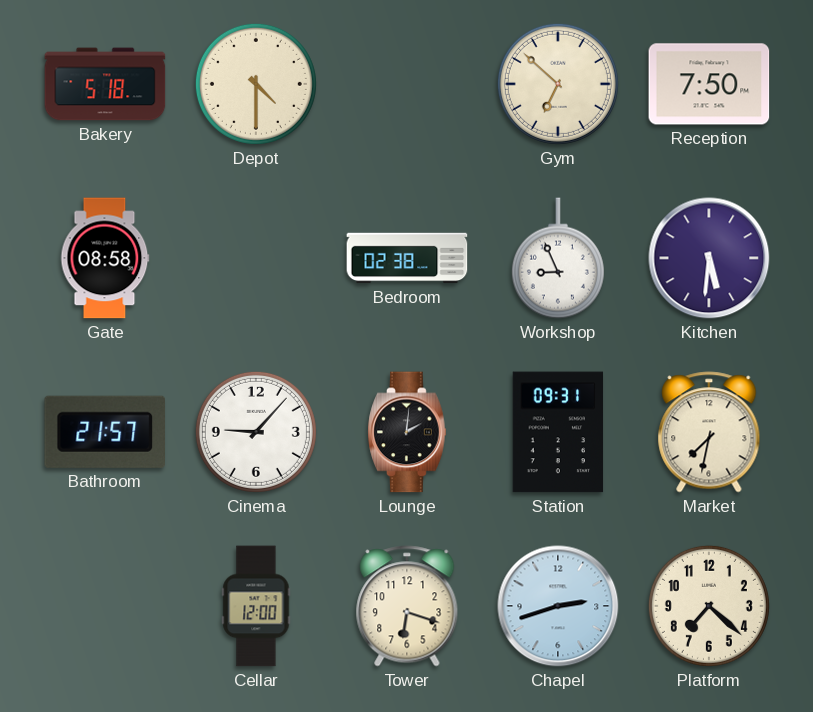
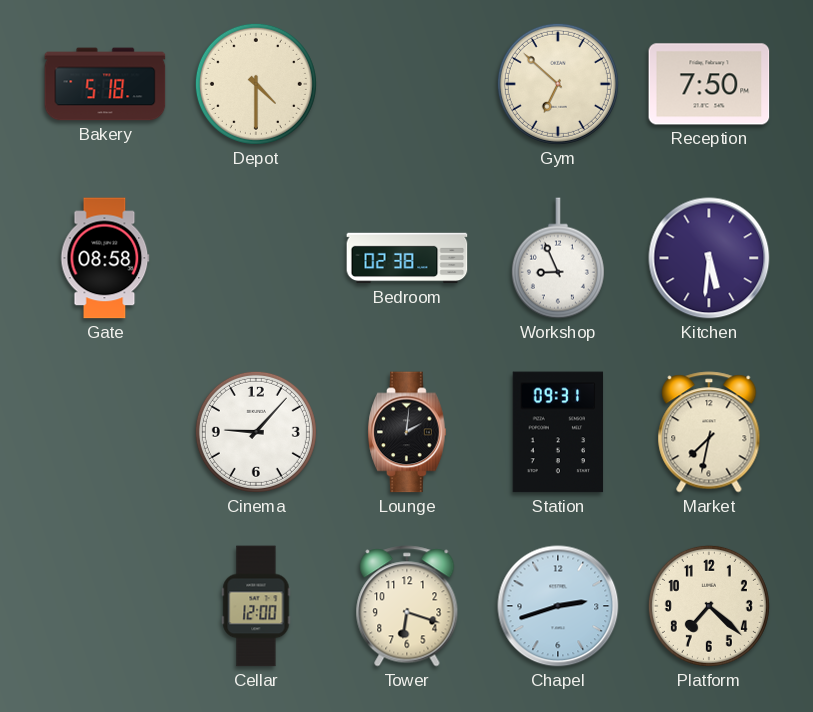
Bathroom: 21:57 -> none (104, 432)
